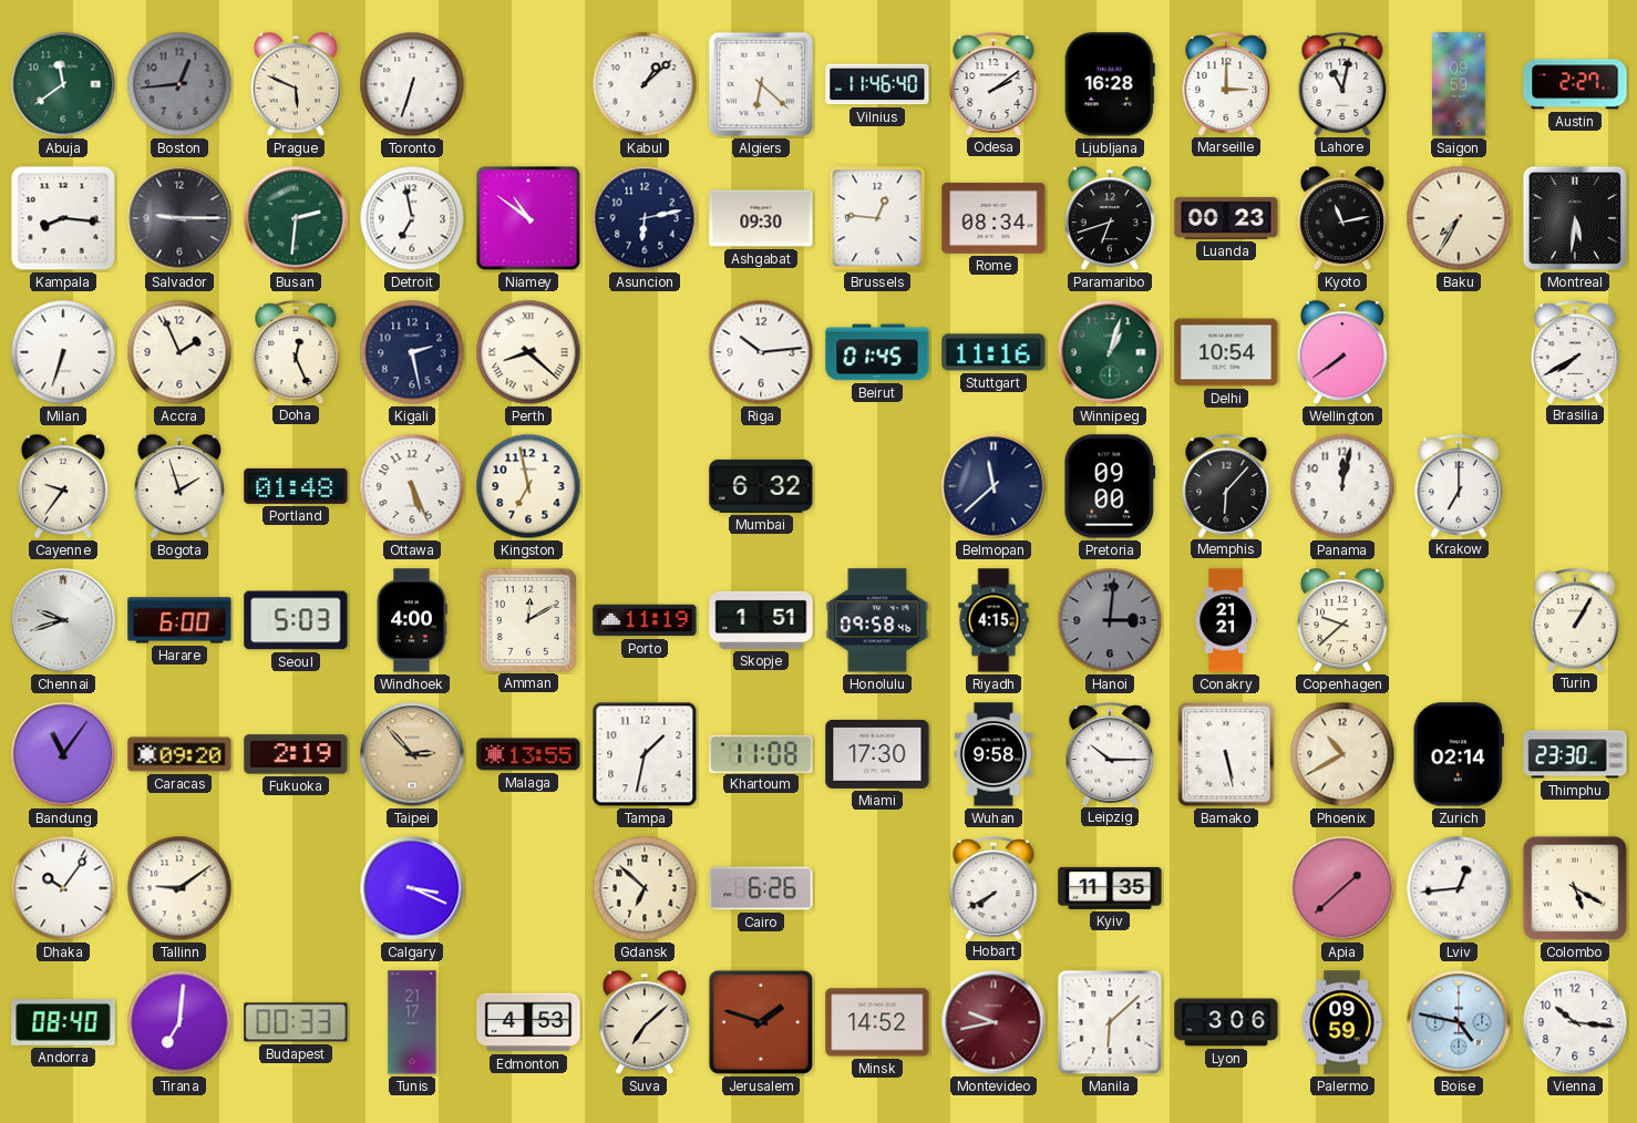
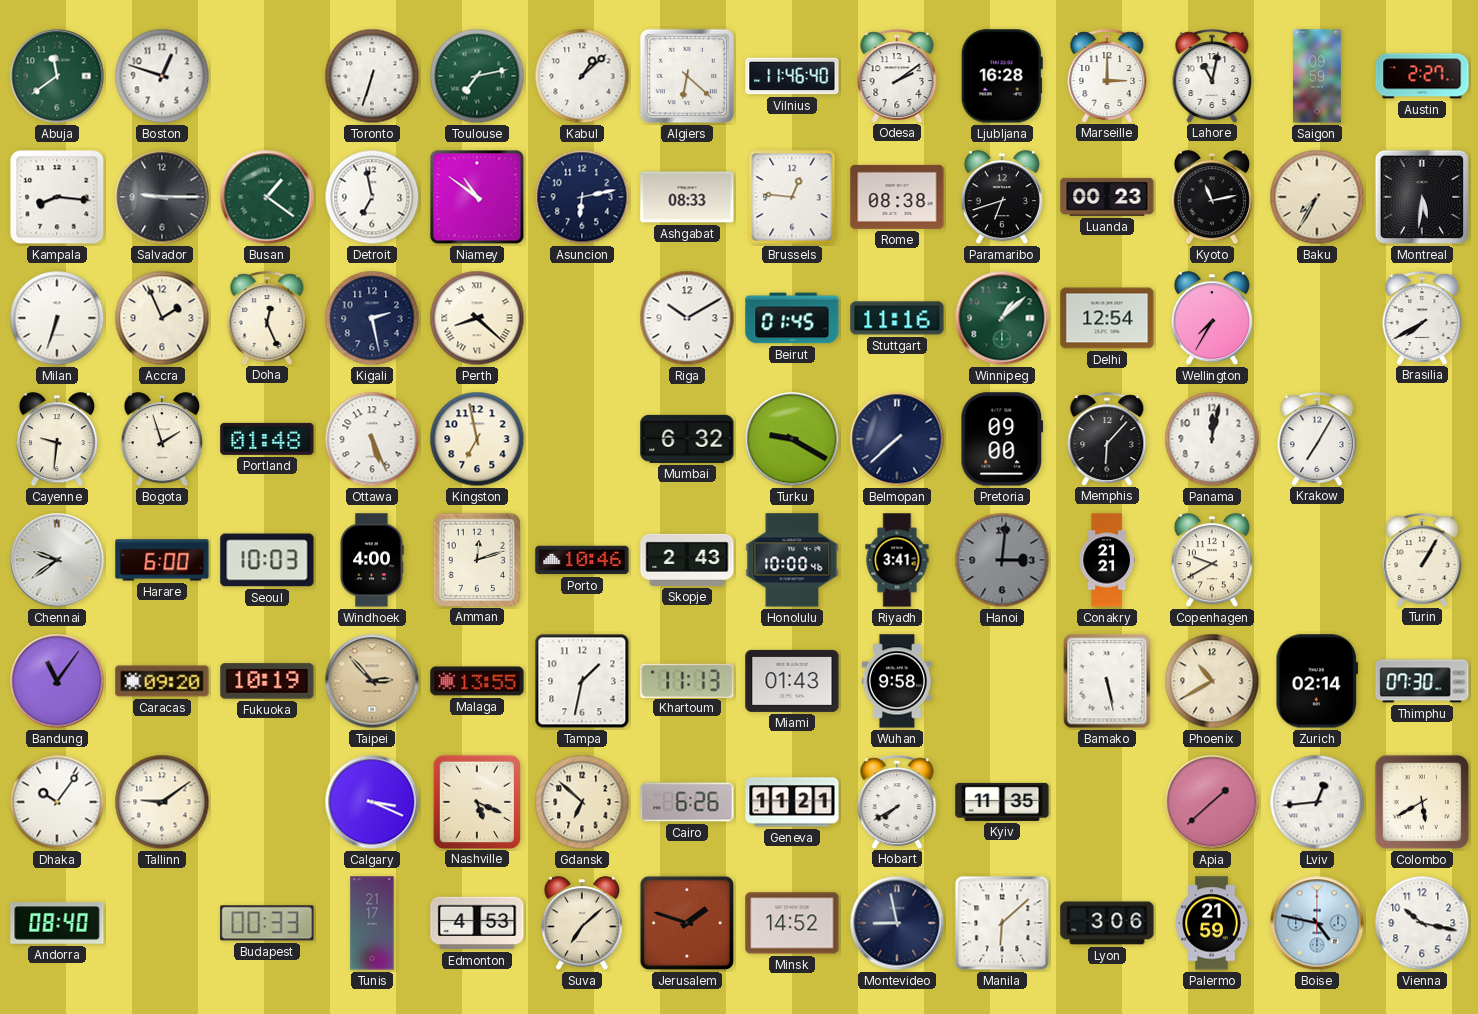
Boston: 12:44 -> 12:48 (162, 76)
Boston dial: grey -> white (162, 76)
Prague: 5:49 -> none (296, 85)
Toulouse: none -> 7:13 (477, 76)
Busan: 2:31 -> 1:21 (267, 197)
Ashgabat: 09:30 -> 08:33 (687, 197)
Rome: 08:34 -> 08:38 (897, 197)
Riga: 10:14 -> 10:10 (687, 318)
Winnipeg: 1:03 -> 1:08 (1002, 318)
Delhi: 10:54 -> 12:54 (1107, 318)
Wellington: 7:39 -> 7:35 (1212, 319)
Cayenne: 9:36 -> 9:31 (57, 440)
Turku: none -> 9:20 (792, 439)
Belmopan: 11:38 -> 7:38 (897, 439)
Krakow: 7:00 -> 7:05 (1317, 439)
Chennai: 9:42 -> 9:39 (57, 560)
Seoul: 5:03 -> 10:03 (267, 560)
Amman: 12:10 -> 12:12 (476, 559)
Porto: 11:19 -> 10:46 (582, 560)
Skopje: 1:51 -> 2:43 (687, 560)
Honolulu: 09:58 -> 10:00 (792, 560)
Riyadh: 4:15 -> 3:41 (897, 560)
Copenhagen: 9:38 -> 9:40 (1212, 561)
Fukuoka: 2:19 -> 10:19 (267, 681)
Khartoum: 11:08 -> 11:13 (687, 680)
Miami: 17:30 -> 01:43 (792, 681)
Leipzig: 10:15 -> none (1110, 754)
Thimphu: 23:30 -> 07:30 (1422, 681)
Nashville: none -> 5:19 (476, 801)
Geneva: none -> 11:21 (792, 802)
Colombo: 5:20 -> 5:40 (1422, 802)
Tirana: 7:01 -> none (179, 1022)
Montevideo: 9:43 -> 8:58 (897, 923)
Montevideo dial: burgundy -> navy (897, 923)
Palermo: 09:59 -> 21:59 (1212, 923)
Vienna: 10:16 -> 10:17 (1422, 923)
